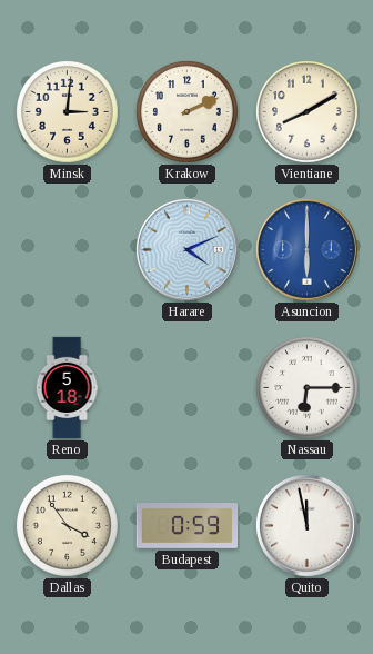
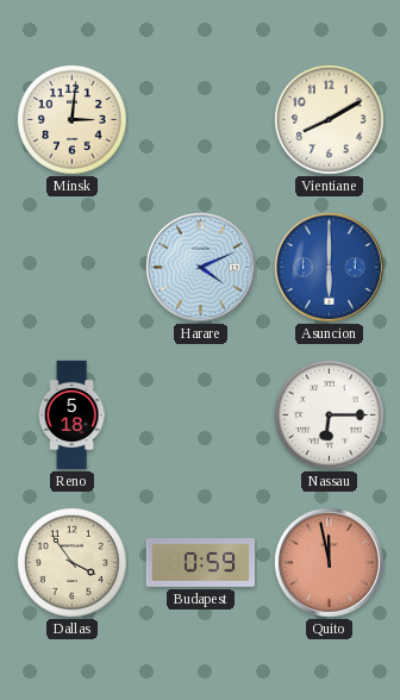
Krakow: 2:11 -> none (186, 111)
Quito dial: white -> salmon (329, 562)
